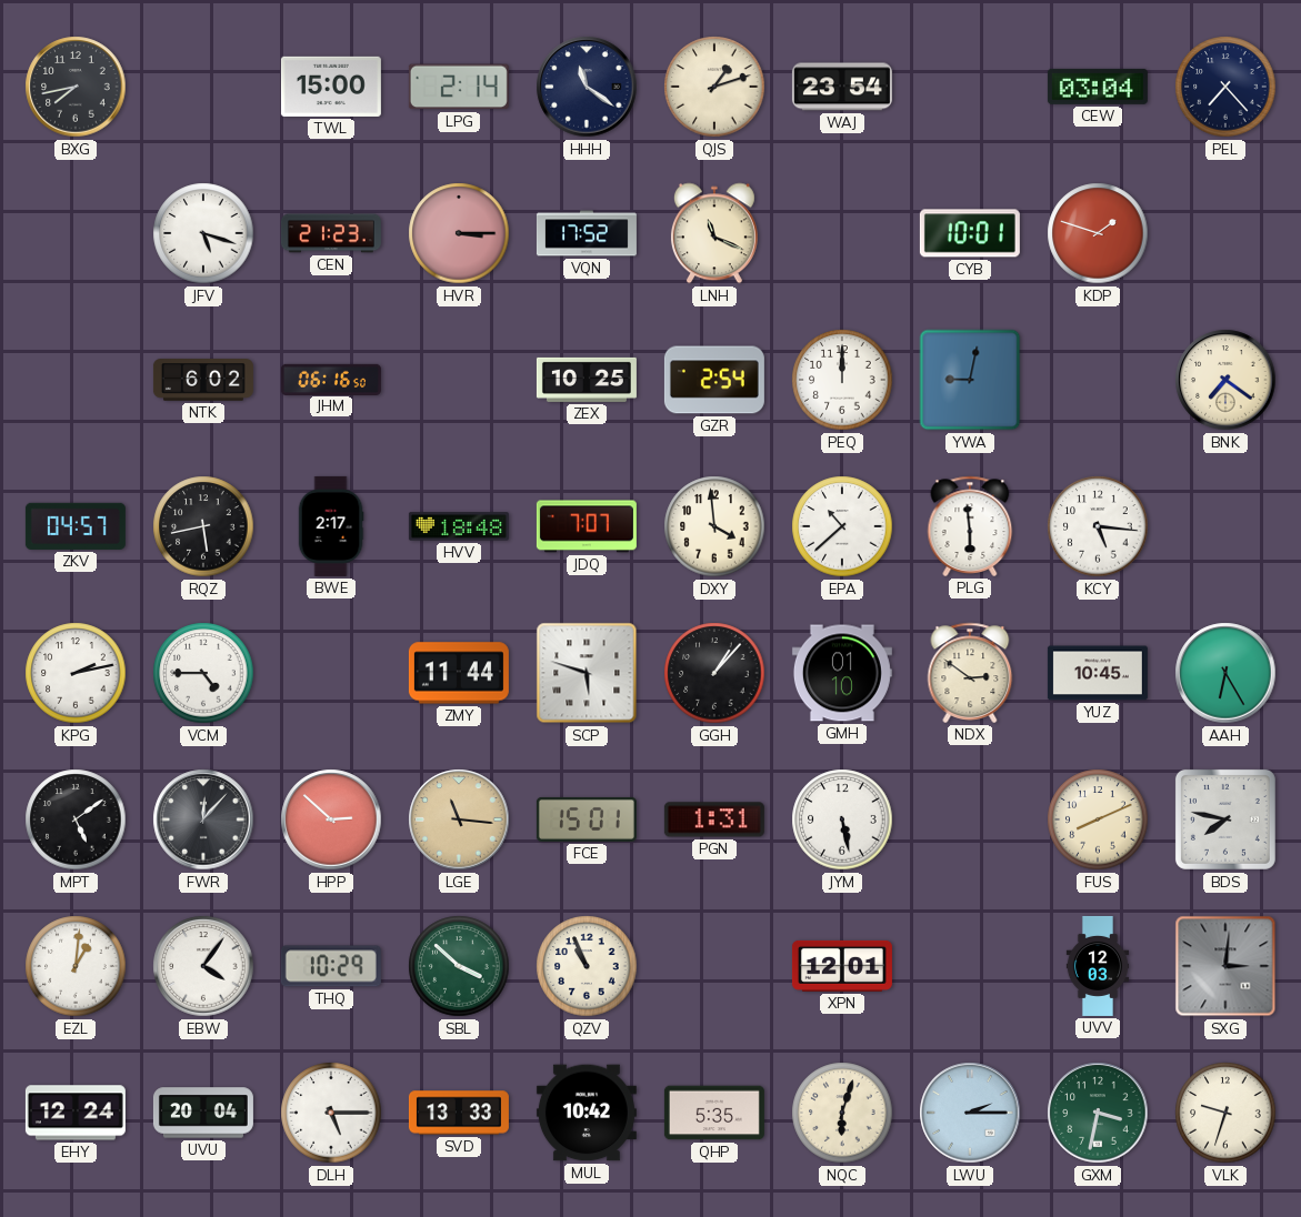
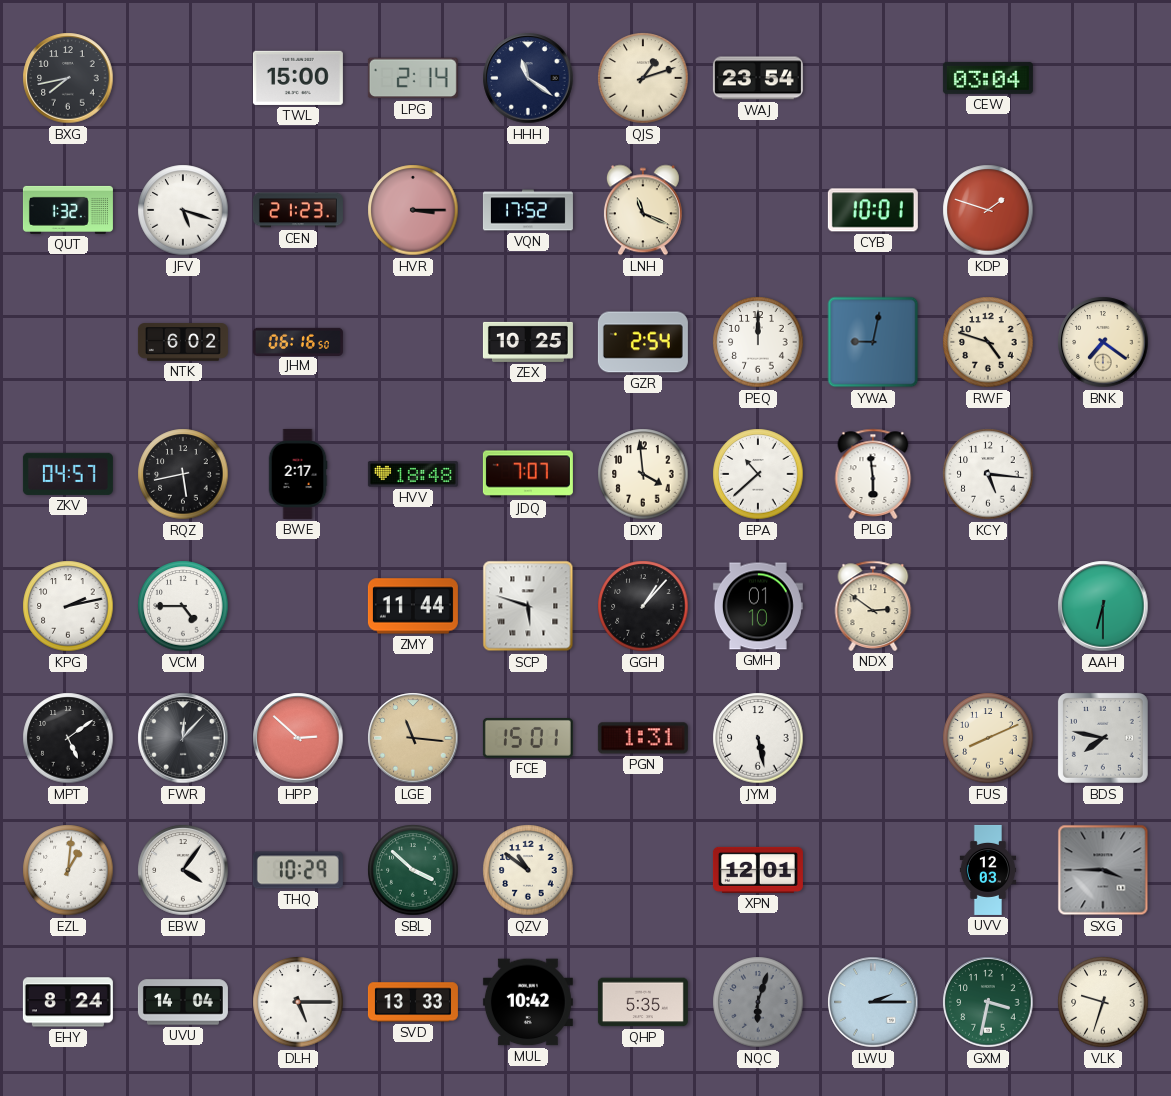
PEL: 7:23 -> none (1225, 87)
QUT: none -> 1:32 (68, 210)
RWF: none -> 4:48 (988, 342)
YUZ: 10:45 -> none (1098, 673)
AAH: 6:25 -> 6:30 (1103, 606)
QZV: 10:56 -> 10:51 (528, 870)
SXG: 3:01 -> 3:45 (1103, 870)
EHY: 12:24 -> 8:24 (68, 1002)
UVU: 20:04 -> 14:04 (183, 1002)
NQC dial: cream -> grey (758, 1002)
